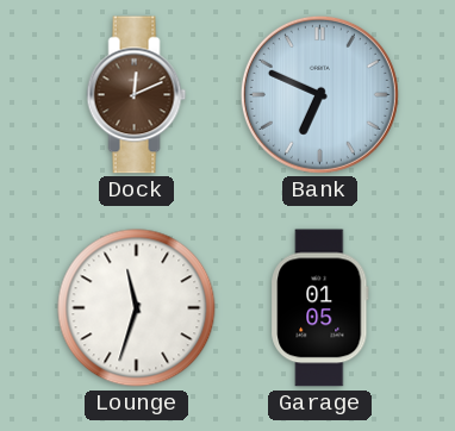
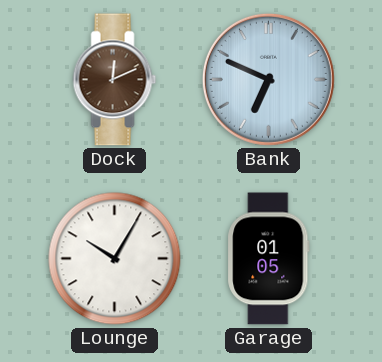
Lounge: 11:33 -> 10:05 (115, 259)
